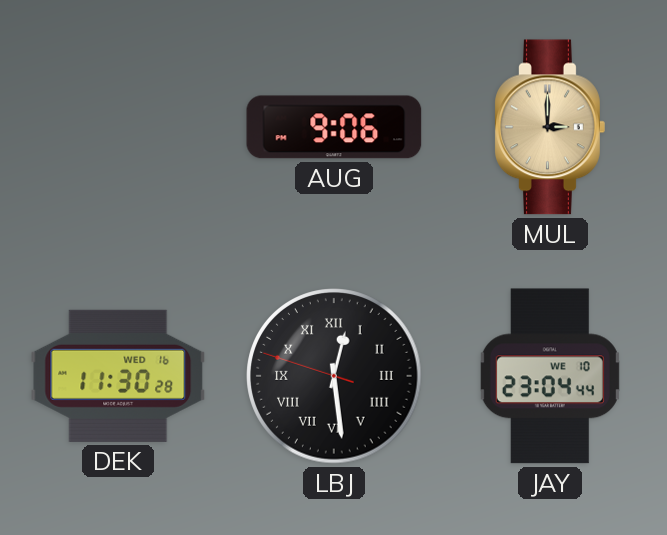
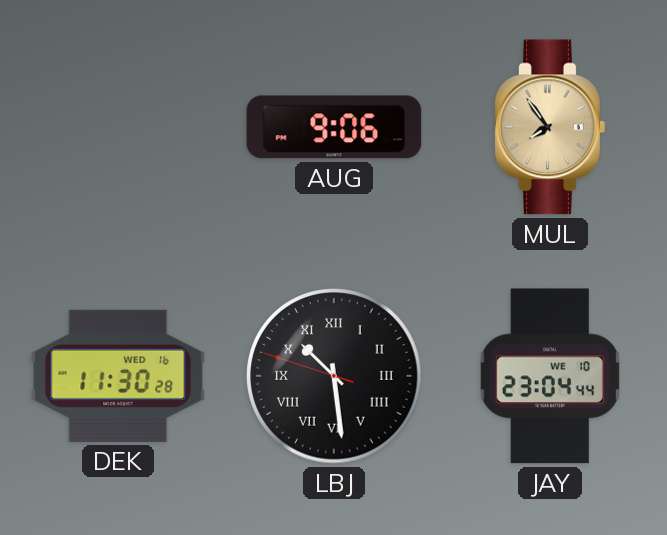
MUL: 3:00 -> 7:54 (550, 127)
LBJ: 12:28 -> 10:28 (334, 376)
